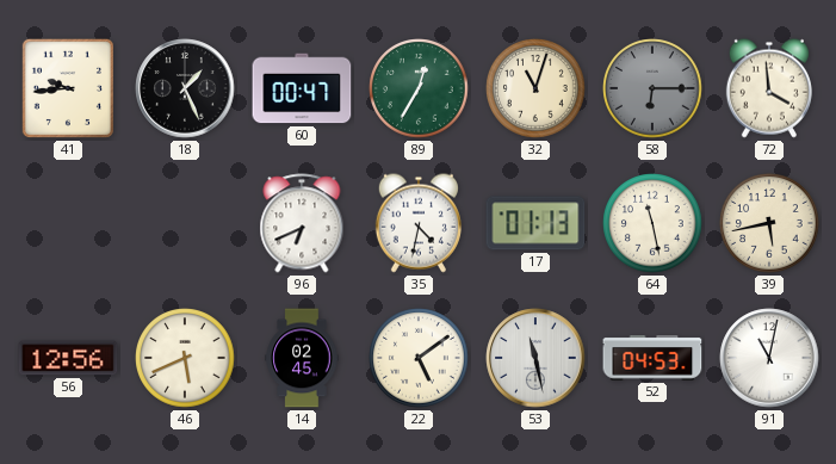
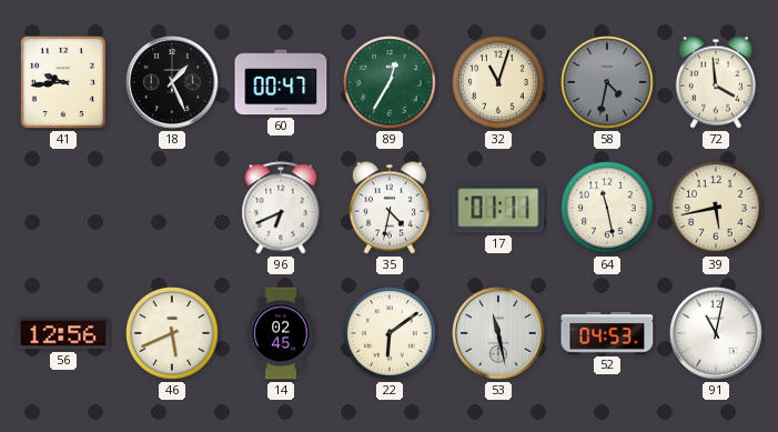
58: 6:15 -> 4:32 (607, 82)
17: 01:13 -> 01:11 (498, 208)
22: 5:09 -> 6:09 (390, 333)
